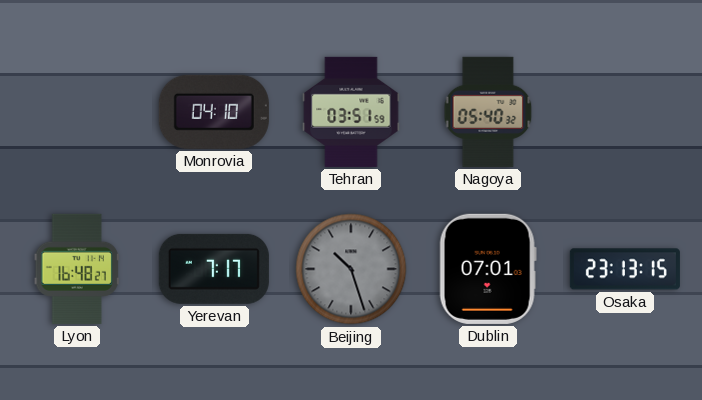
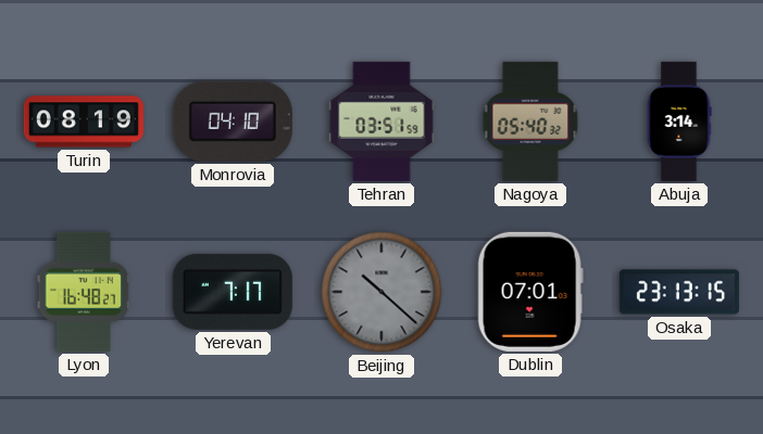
Turin: none -> 08:19 (84, 122)
Abuja: none -> 3:14 (679, 122)
Beijing: 10:27 -> 10:22 (381, 292)
